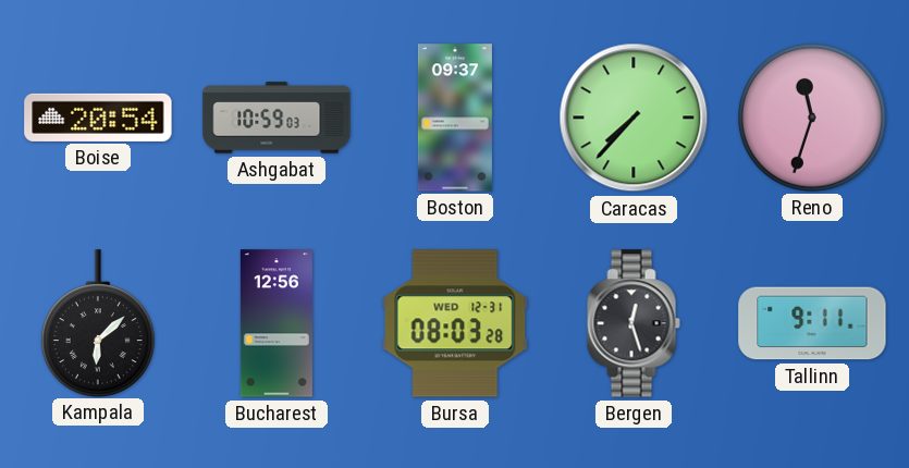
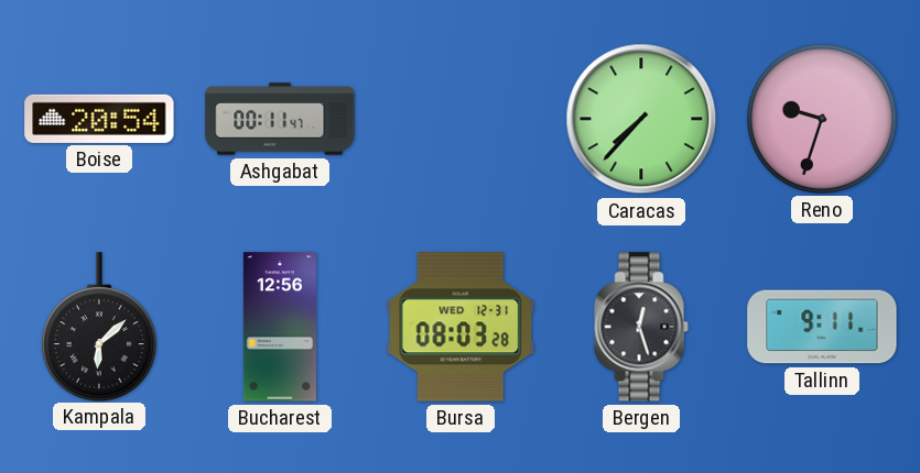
Ashgabat: 10:59 -> 00:11 (280, 119)
Boston: 09:37 -> none (455, 118)
Reno: 11:33 -> 9:33 (822, 119)
